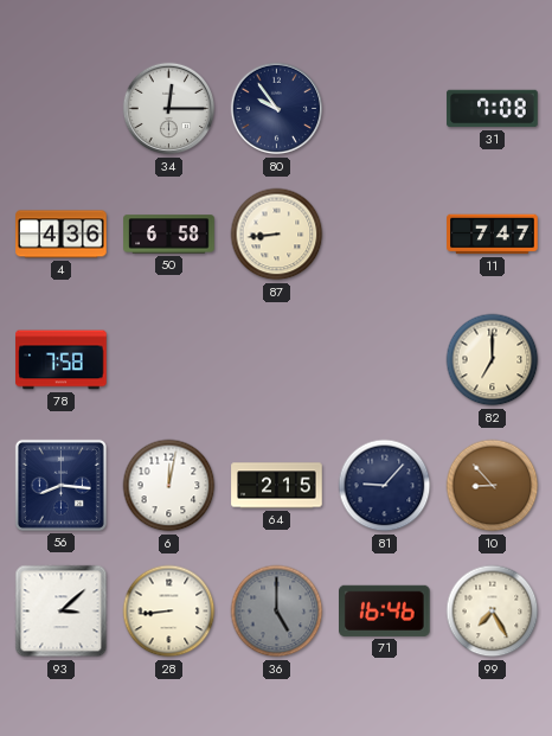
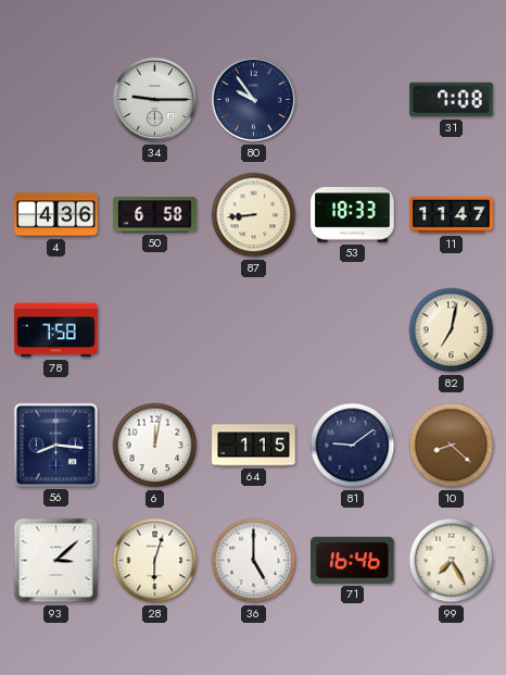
34: 12:15 -> 9:15 (155, 100)
53: none -> 18:33 (353, 215)
11: 7:47 -> 11:47 (452, 215)
82: 7:00 -> 7:02 (452, 330)
64: 2:15 -> 1:15 (254, 446)
81: 9:07 -> 9:09 (353, 446)
10: 8:53 -> 8:22 (452, 446)
28: 8:44 -> 6:03 (155, 561)
36 dial: grey -> white (254, 561)
